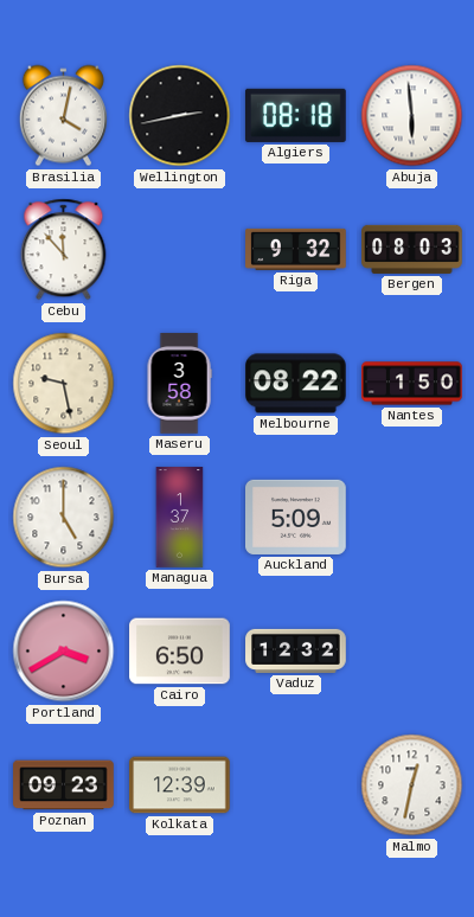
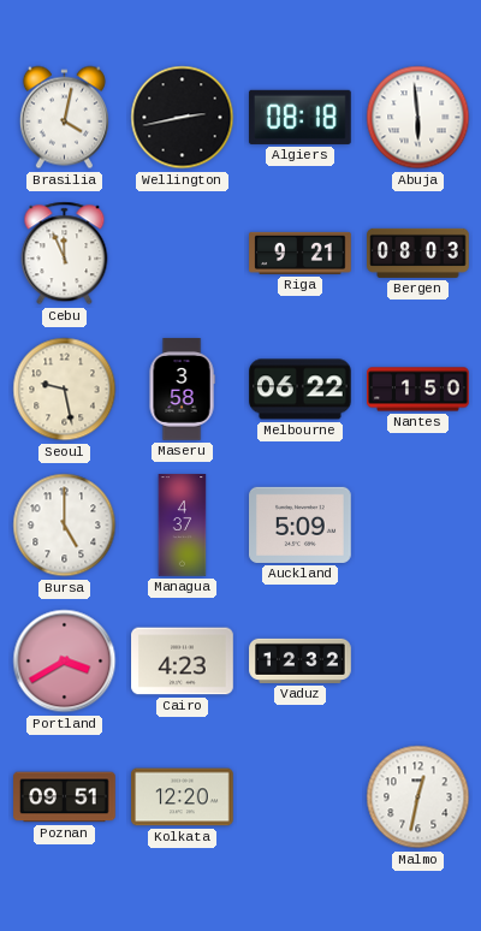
Cebu: 11:53 -> 11:56 (65, 254)
Riga: 9:32 -> 9:21 (301, 253)
Melbourne: 08:22 -> 06:22 (301, 390)
Managua: 1:37 -> 4:37 (183, 526)
Cairo: 6:50 -> 4:23 (183, 662)
Poznan: 09:23 -> 09:51 (65, 797)
Kolkata: 12:39 -> 12:20 (183, 797)
